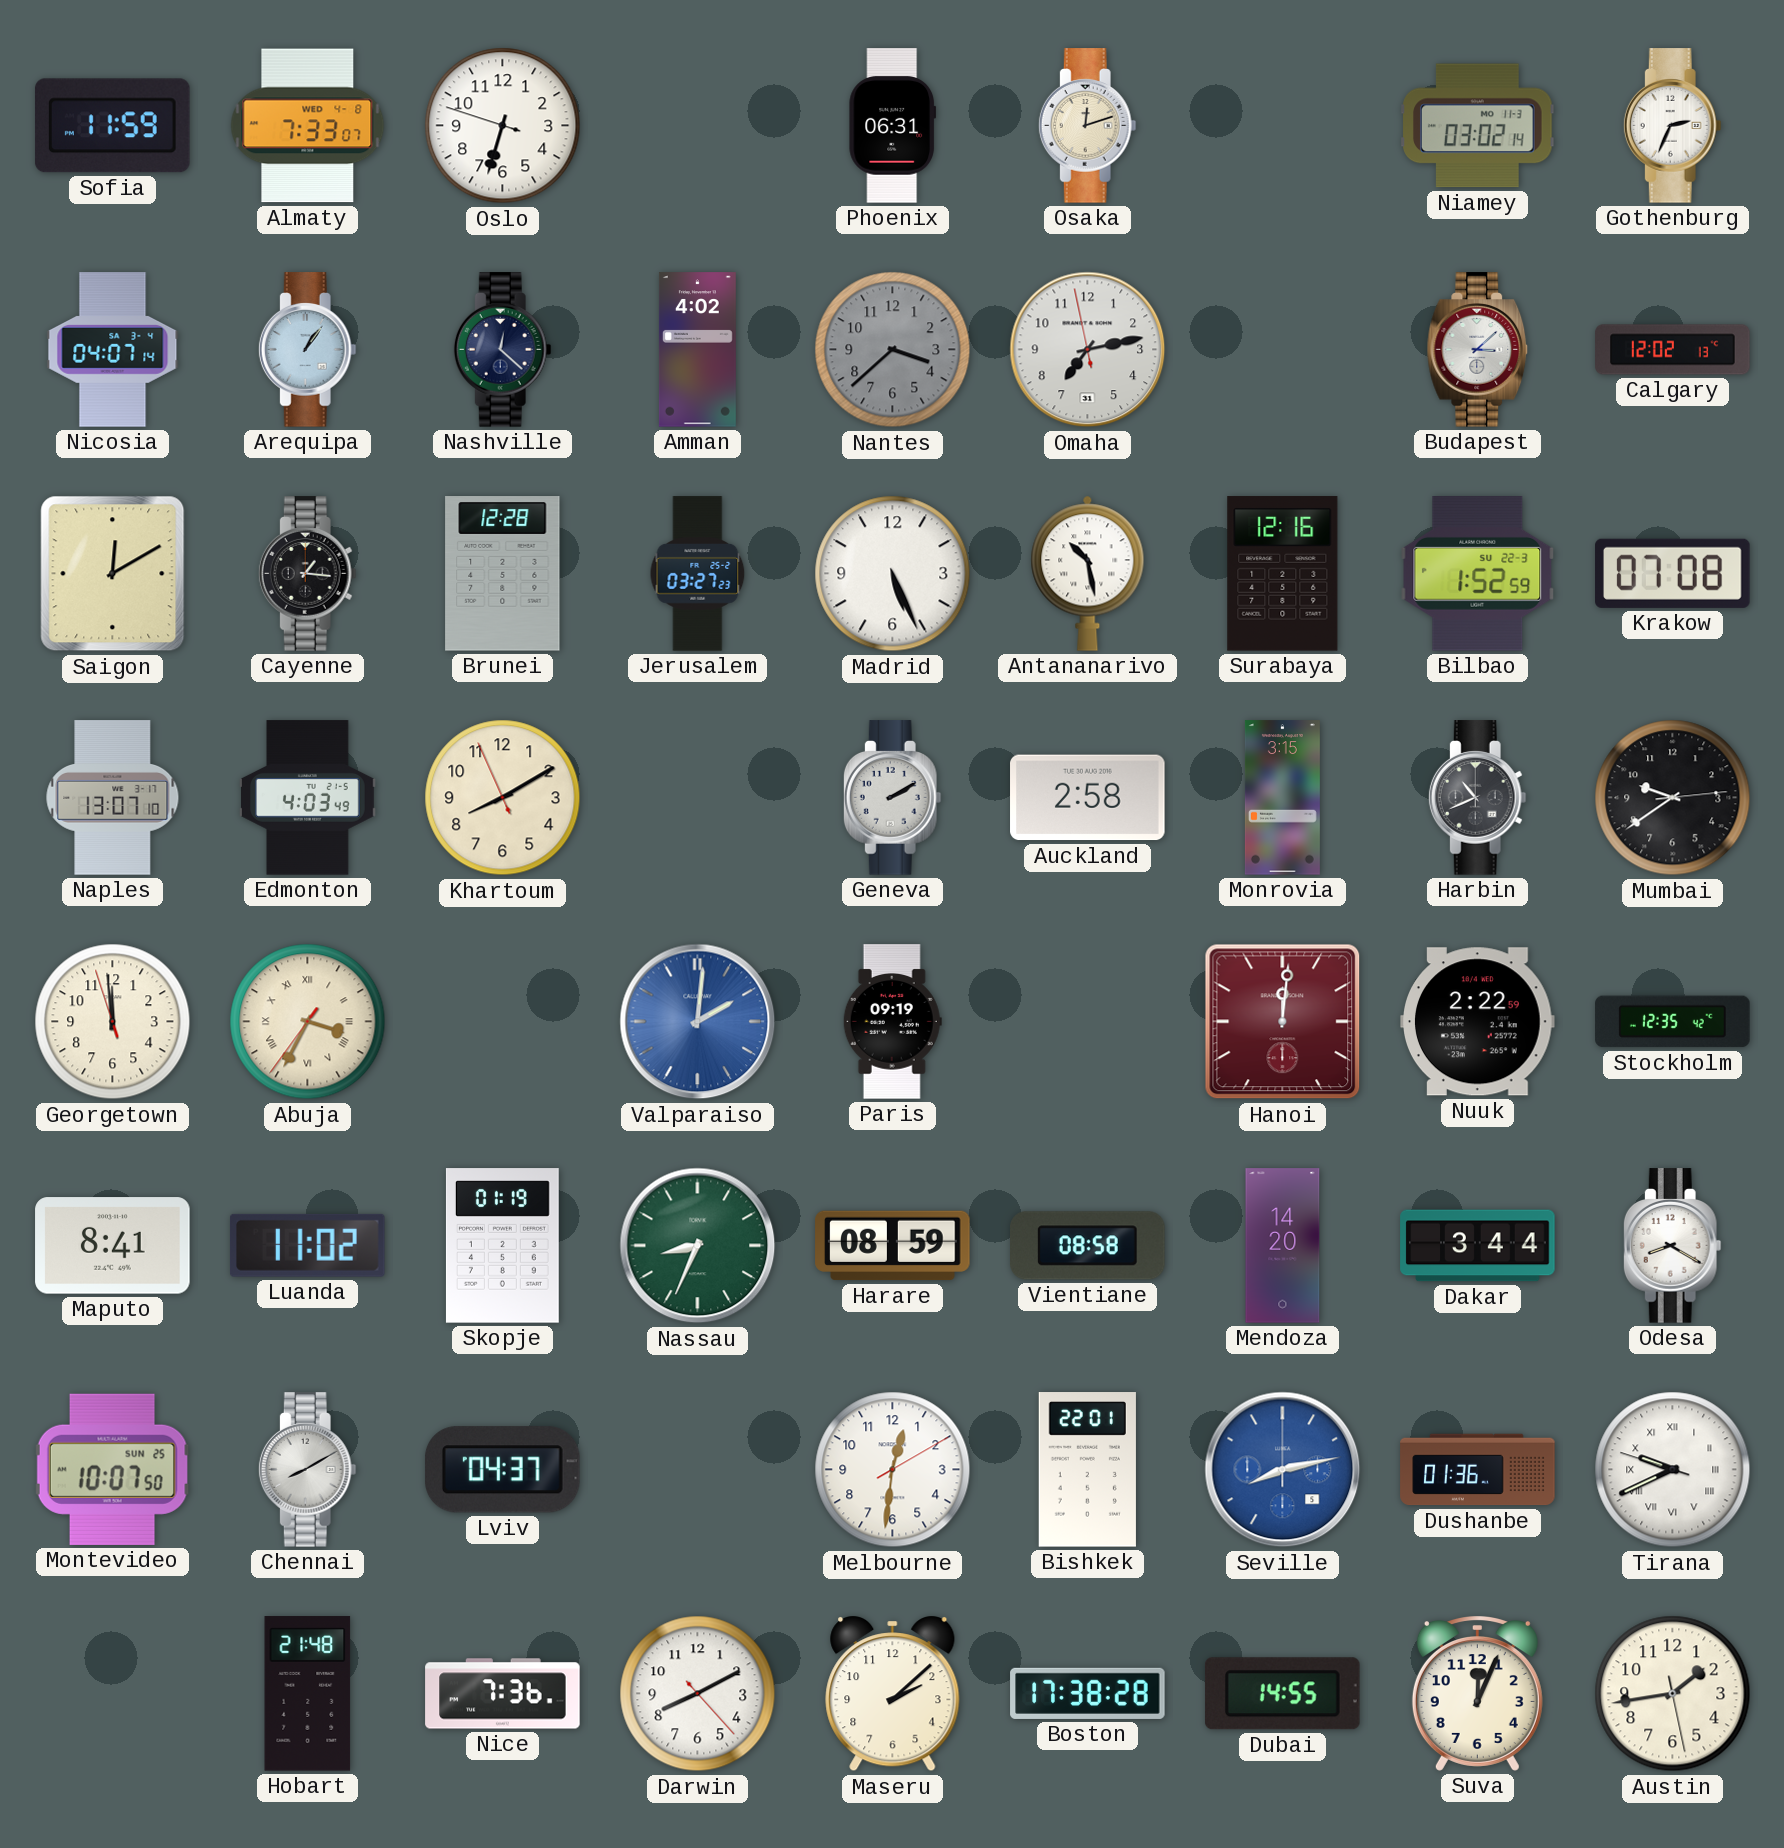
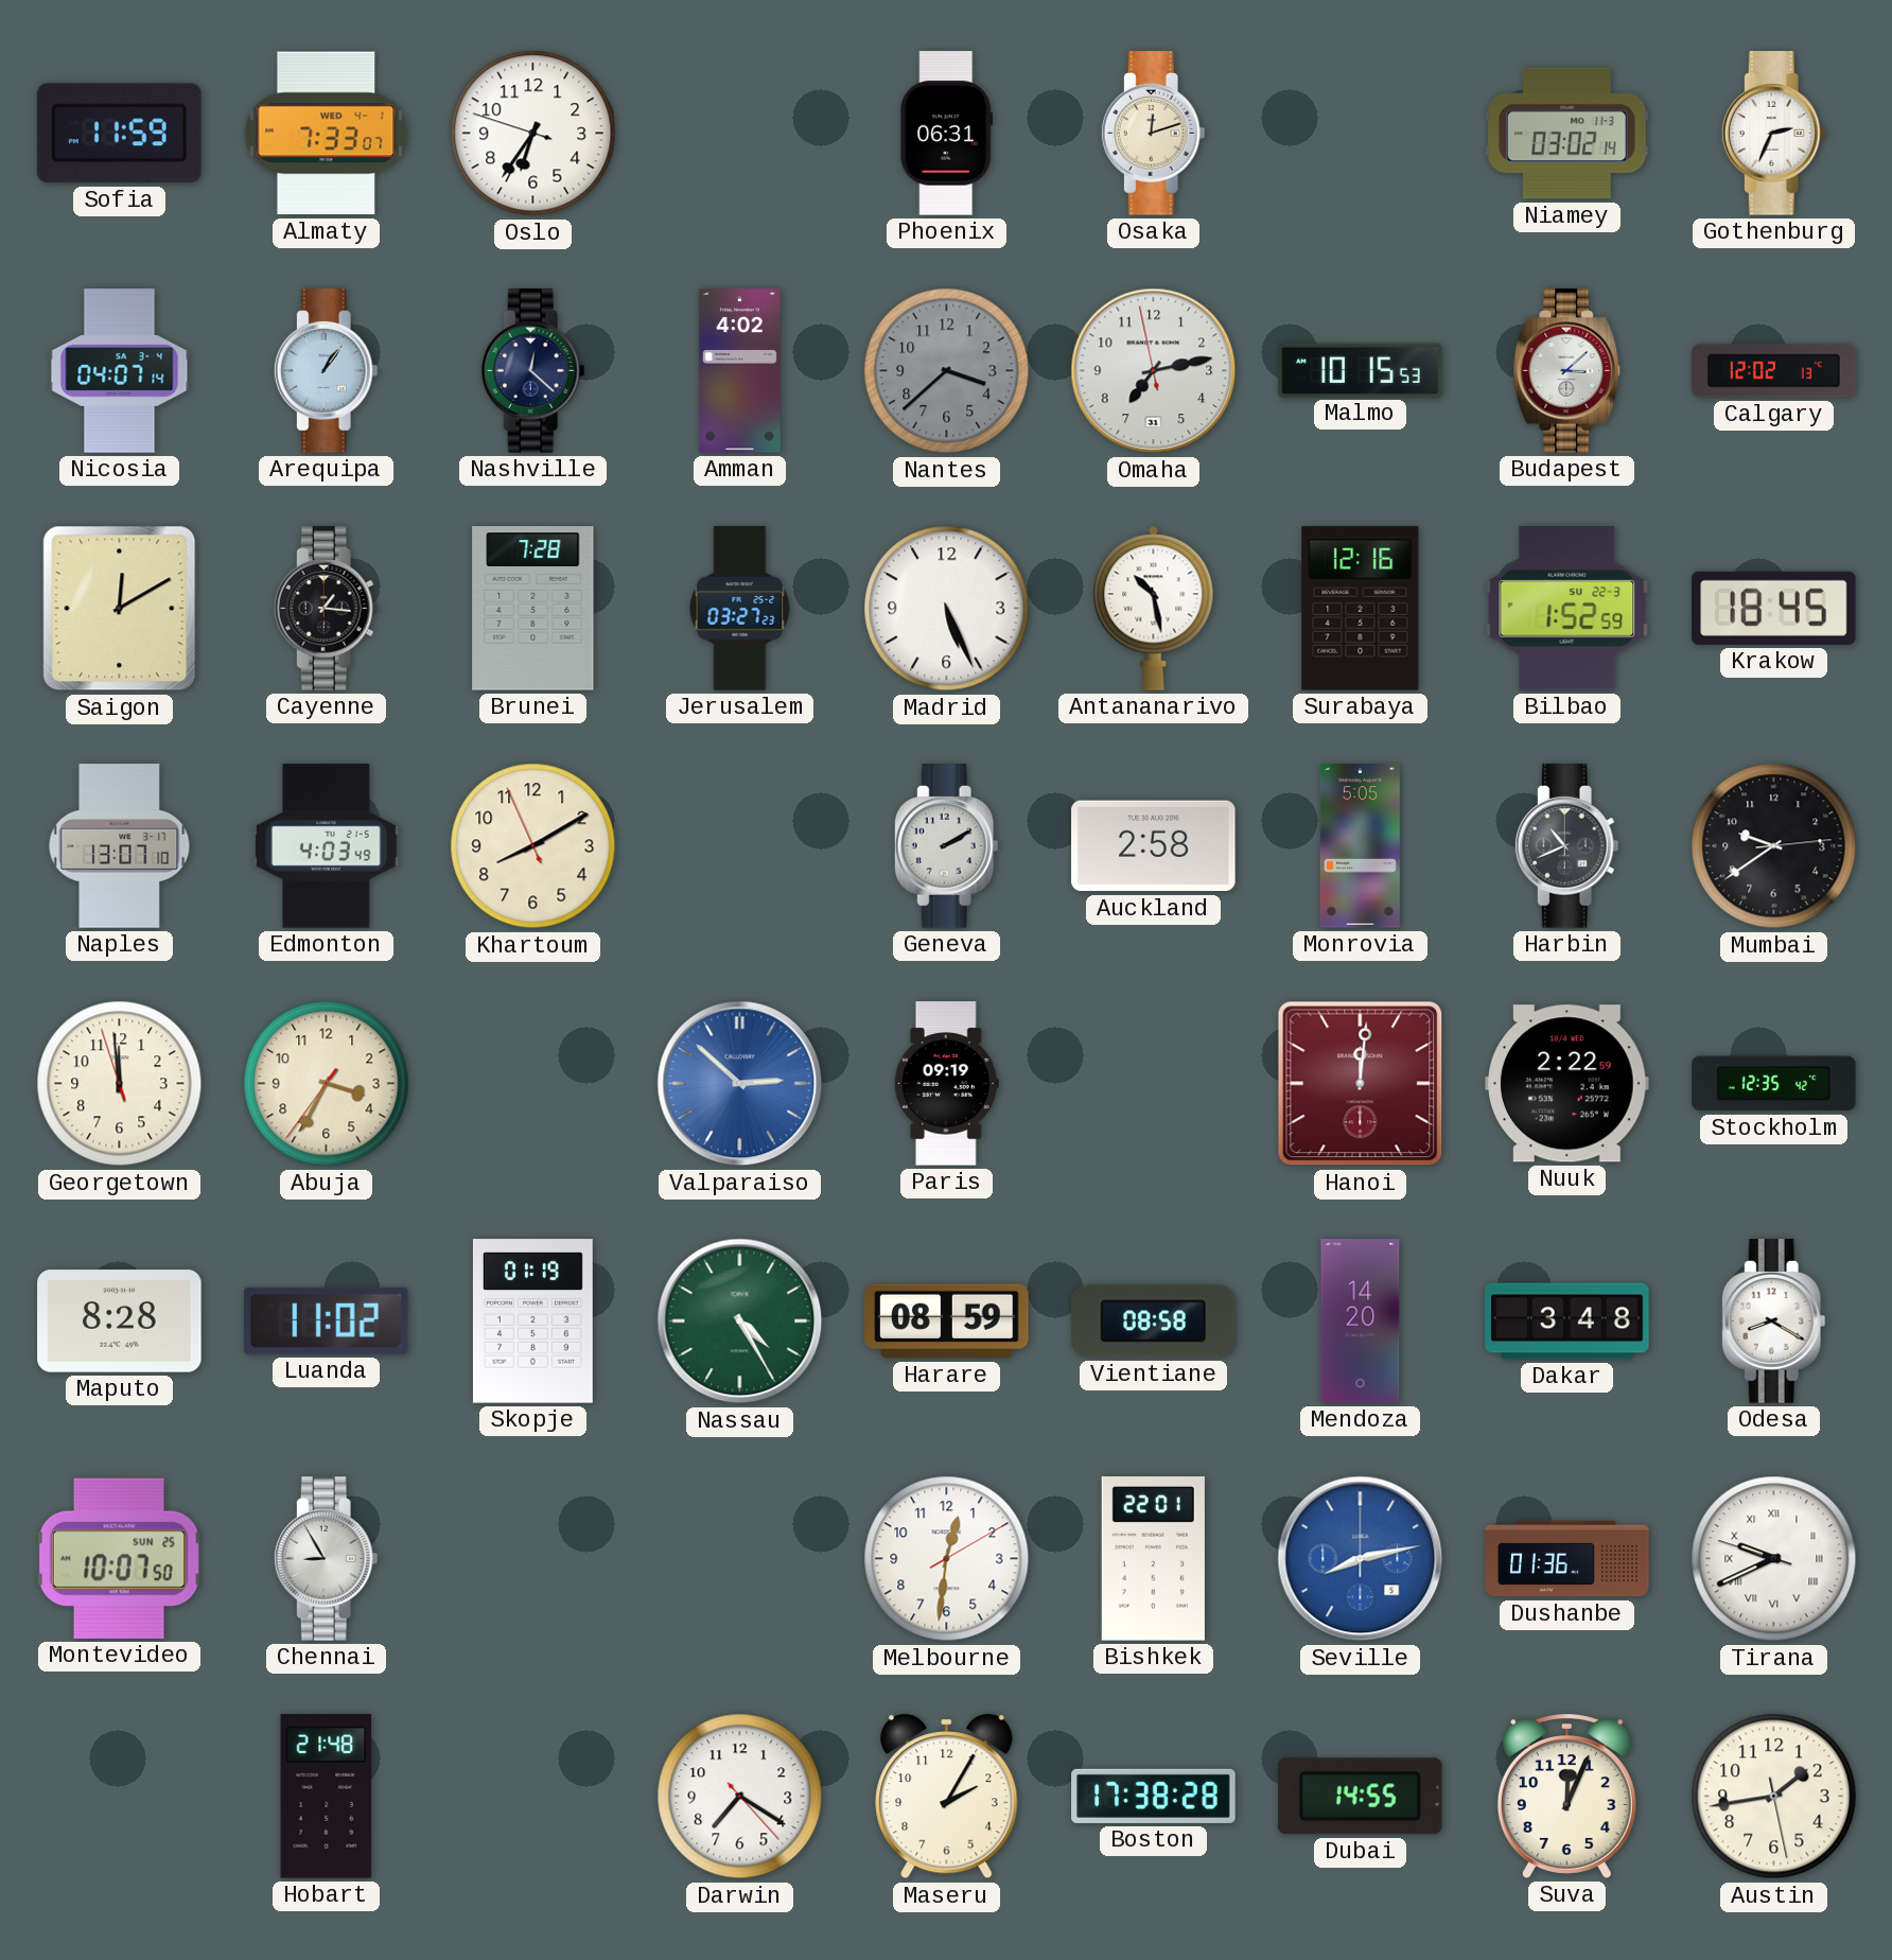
Almaty date: WED 4-8 -> WED 4-1 (327, 134)
Oslo: 6:32 -> 6:35 (533, 134)
Malmo: none -> 10:15 (1361, 370)
Brunei: 12:28 -> 7:28 (533, 609)
Krakow: 07:08 -> 18:45 (1774, 608)
Monrovia: 3:15 -> 5:05 (1360, 846)
Abuja numerals: Roman -> Arabic (327, 1084)
Valparaiso: 2:01 -> 2:52 (740, 1084)
Maputo: 8:41 -> 8:28 (120, 1322)
Nassau: 8:34 -> 4:25 (740, 1322)
Dakar: 3:44 -> 3:48 (1567, 1322)
Chennai: 8:10 -> 8:55 (326, 1559)
Lviv: 04:37 -> none (502, 1470)
Nice: 7:36 -> none (503, 1694)
Darwin: 8:10 -> 7:20 (740, 1797)
Maseru: 2:08 -> 2:05 (947, 1797)
